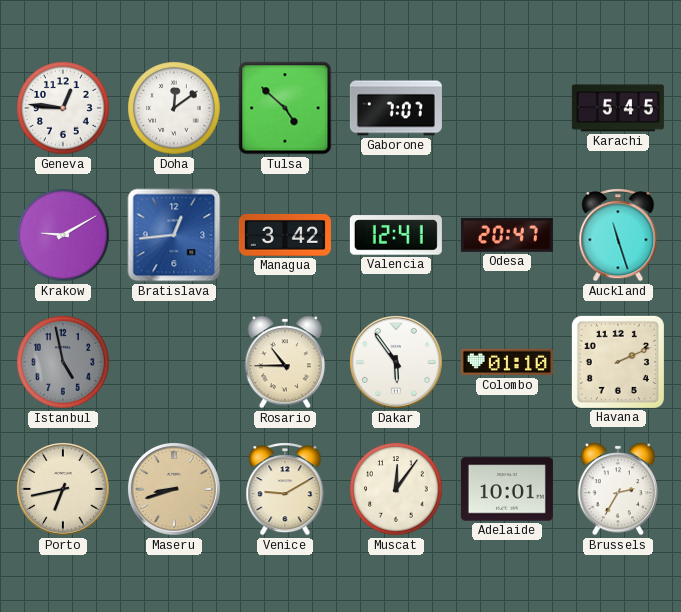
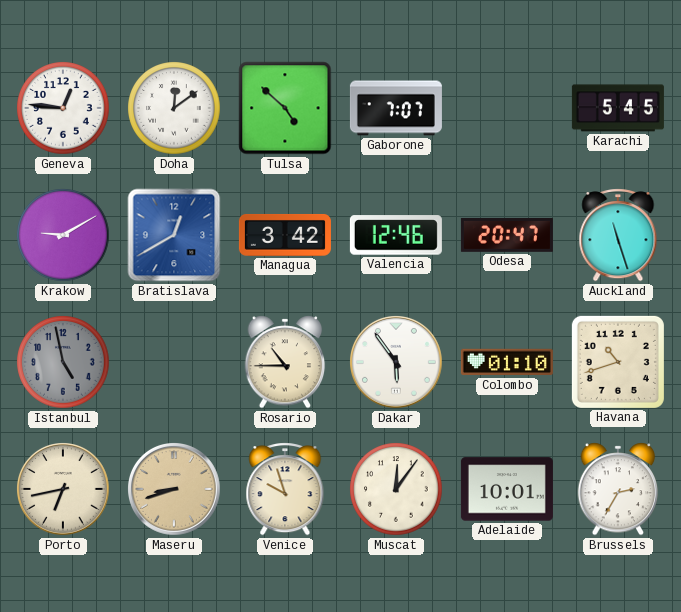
Bratislava: 12:44 -> 12:40 (174, 235)
Valencia: 12:41 -> 12:46 (396, 235)
Havana: 2:11 -> 10:42 (618, 362)
Venice: 9:10 -> 9:57 (285, 489)
